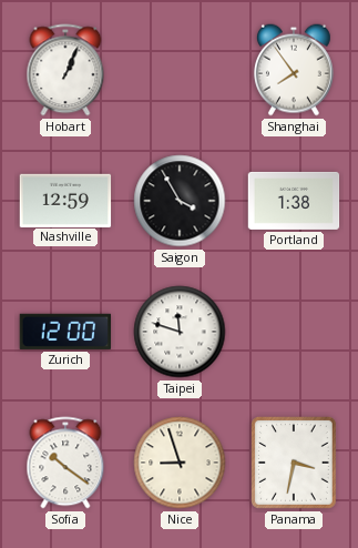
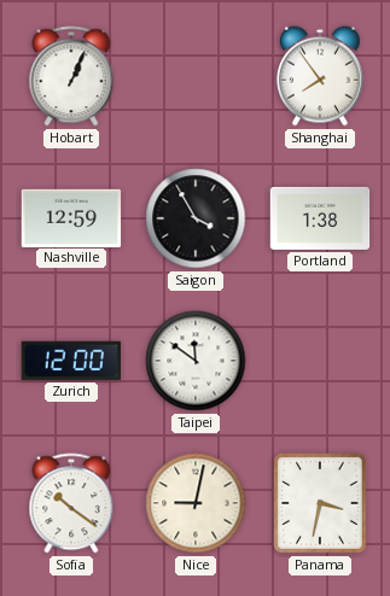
Taipei: 11:48 -> 11:51 (196, 361)
Nice: 8:57 -> 9:02 (196, 503)
